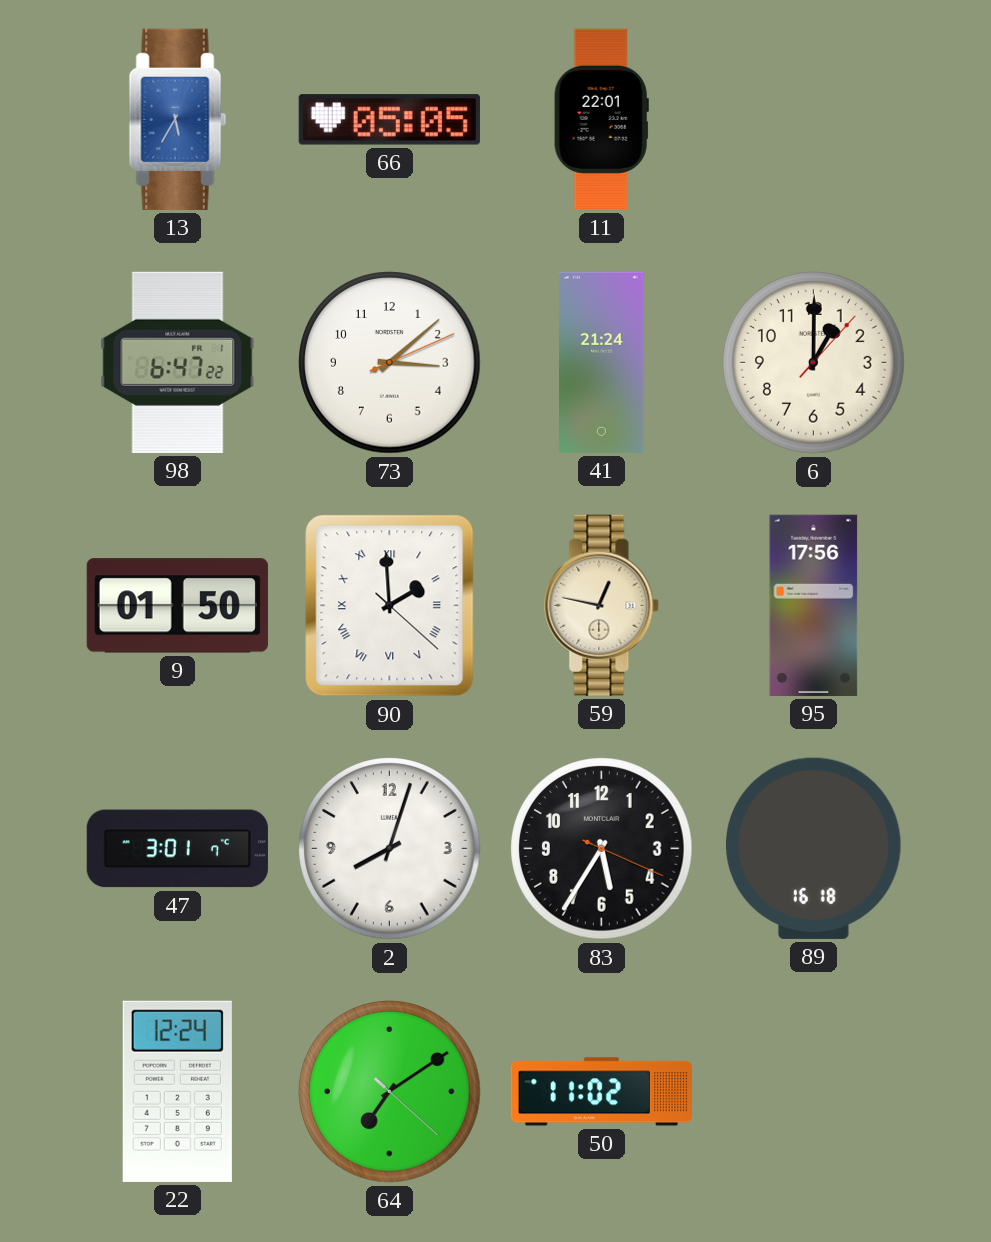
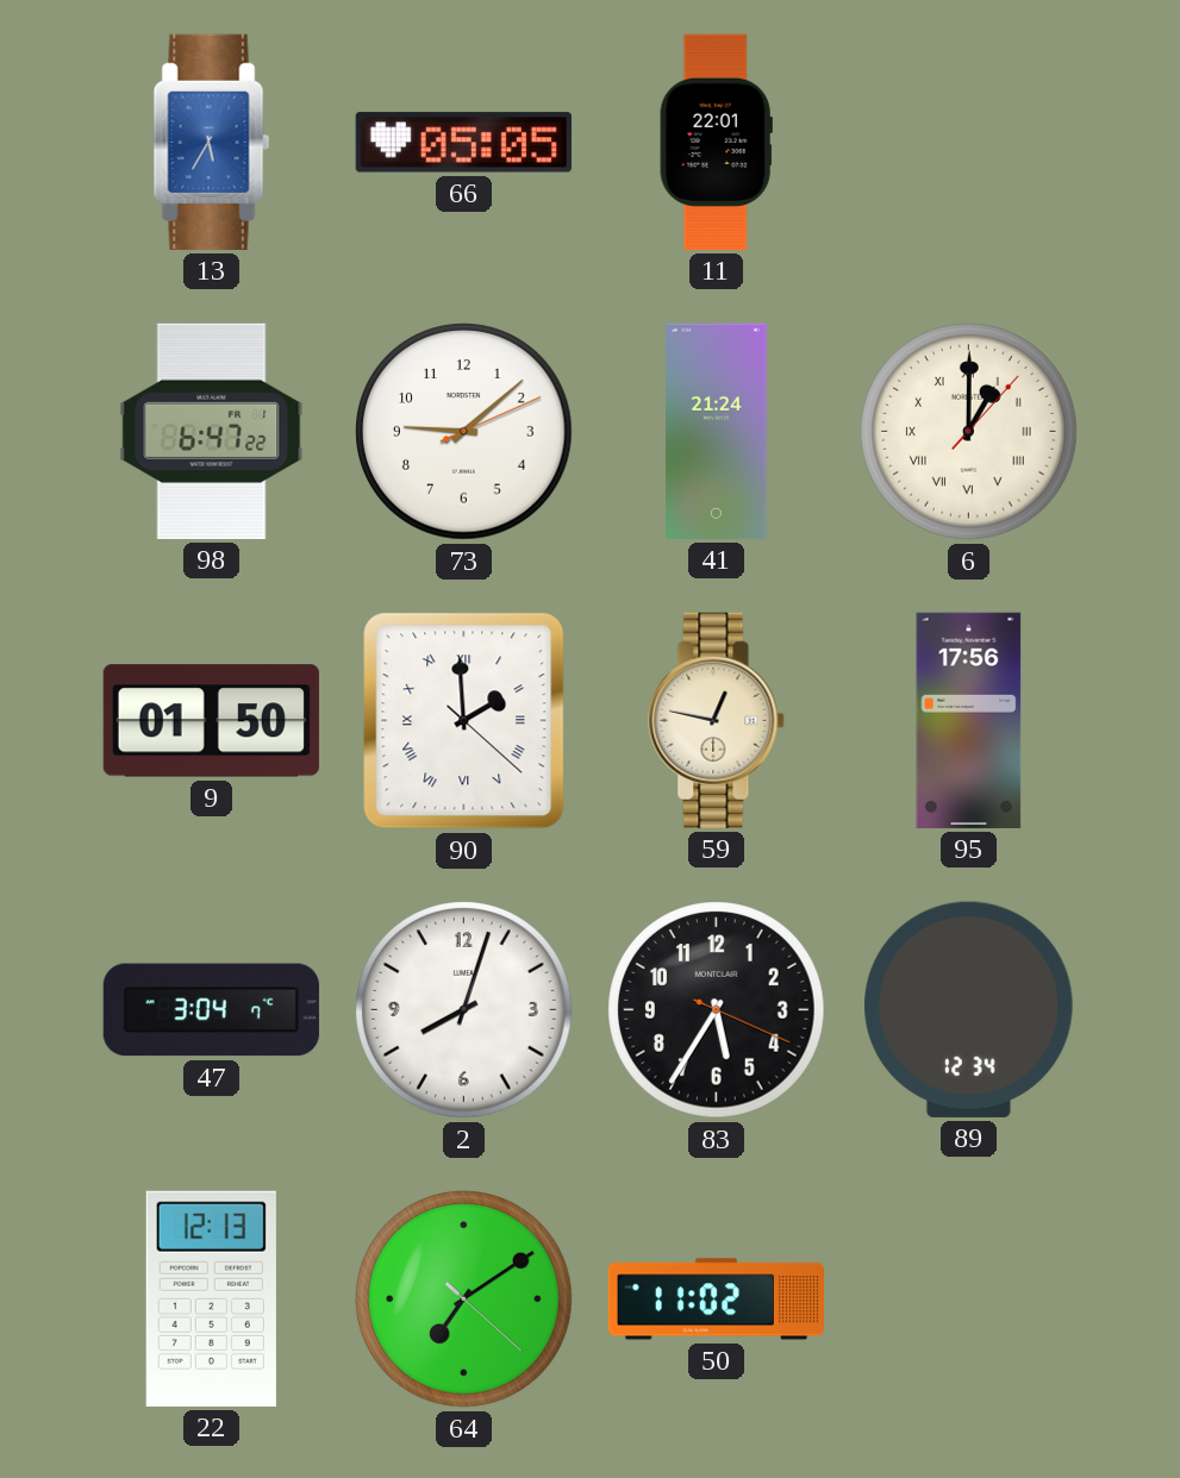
73: 3:08 -> 9:08 (464, 432)
6 numerals: Arabic -> Roman (969, 432)
47: 3:01 -> 3:04 (211, 1010)
89: 16:18 -> 12:34 (969, 1009)
22: 12:24 -> 12:13 (211, 1298)
